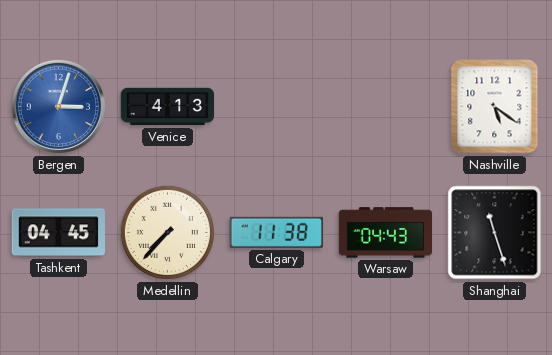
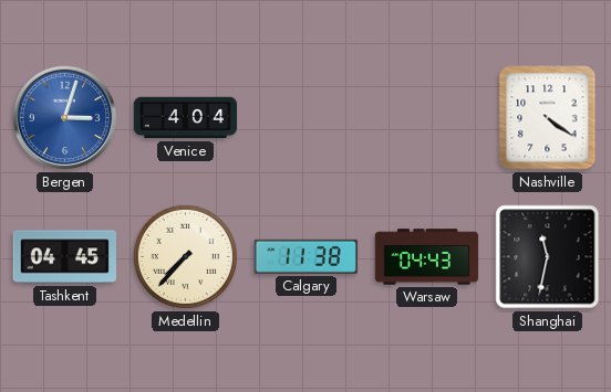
Venice: 4:13 -> 4:04 (186, 118)
Nashville: 5:21 -> 4:21 (548, 118)
Shanghai: 11:27 -> 11:32 (548, 257)
